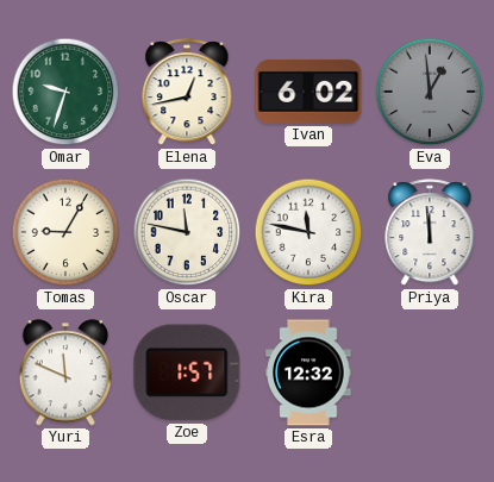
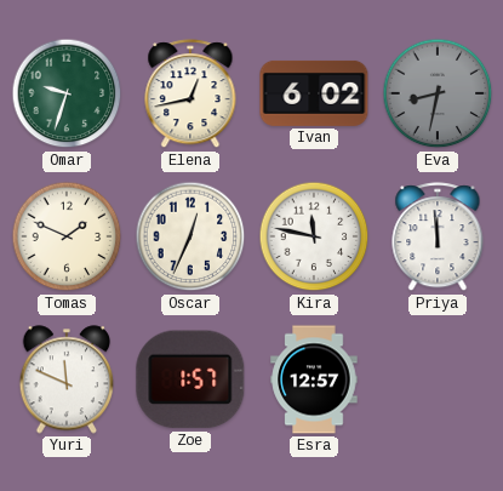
Eva: 12:59 -> 8:32 (438, 93)
Tomas: 9:05 -> 1:49 (67, 236)
Oscar: 11:47 -> 12:34 (190, 236)
Esra: 12:32 -> 12:57 (314, 379)
